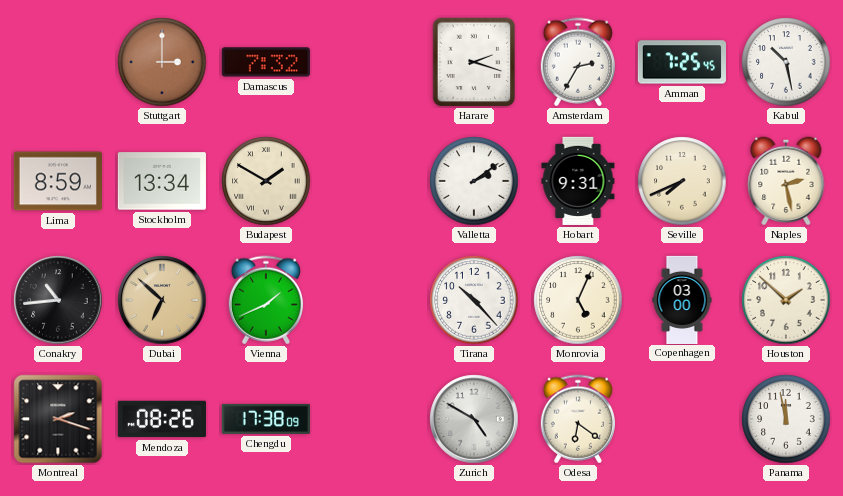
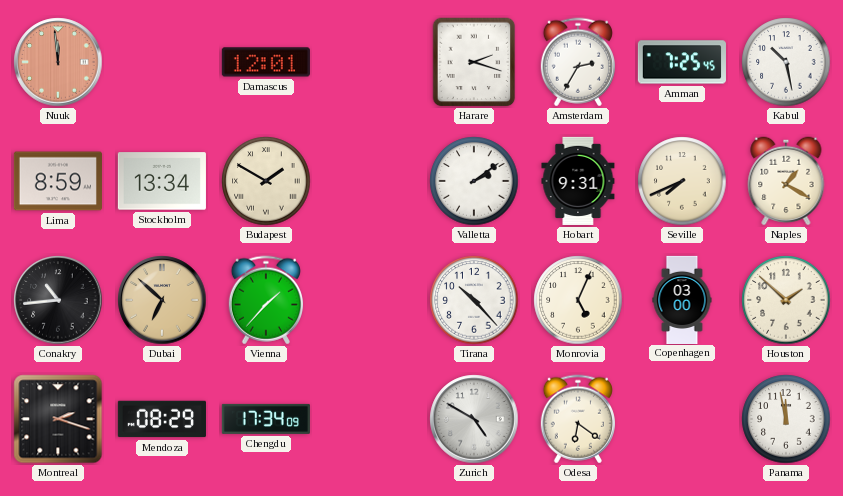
Nuuk: none -> 11:59 (58, 62)
Stuttgart: 3:00 -> none (162, 62)
Damascus: 7:32 -> 12:01 (266, 62)
Naples: 2:28 -> 1:20 (786, 181)
Vienna: 1:41 -> 1:37 (266, 300)
Mendoza: 08:26 -> 08:29 (162, 419)
Chengdu: 17:38 -> 17:34 (266, 419)
